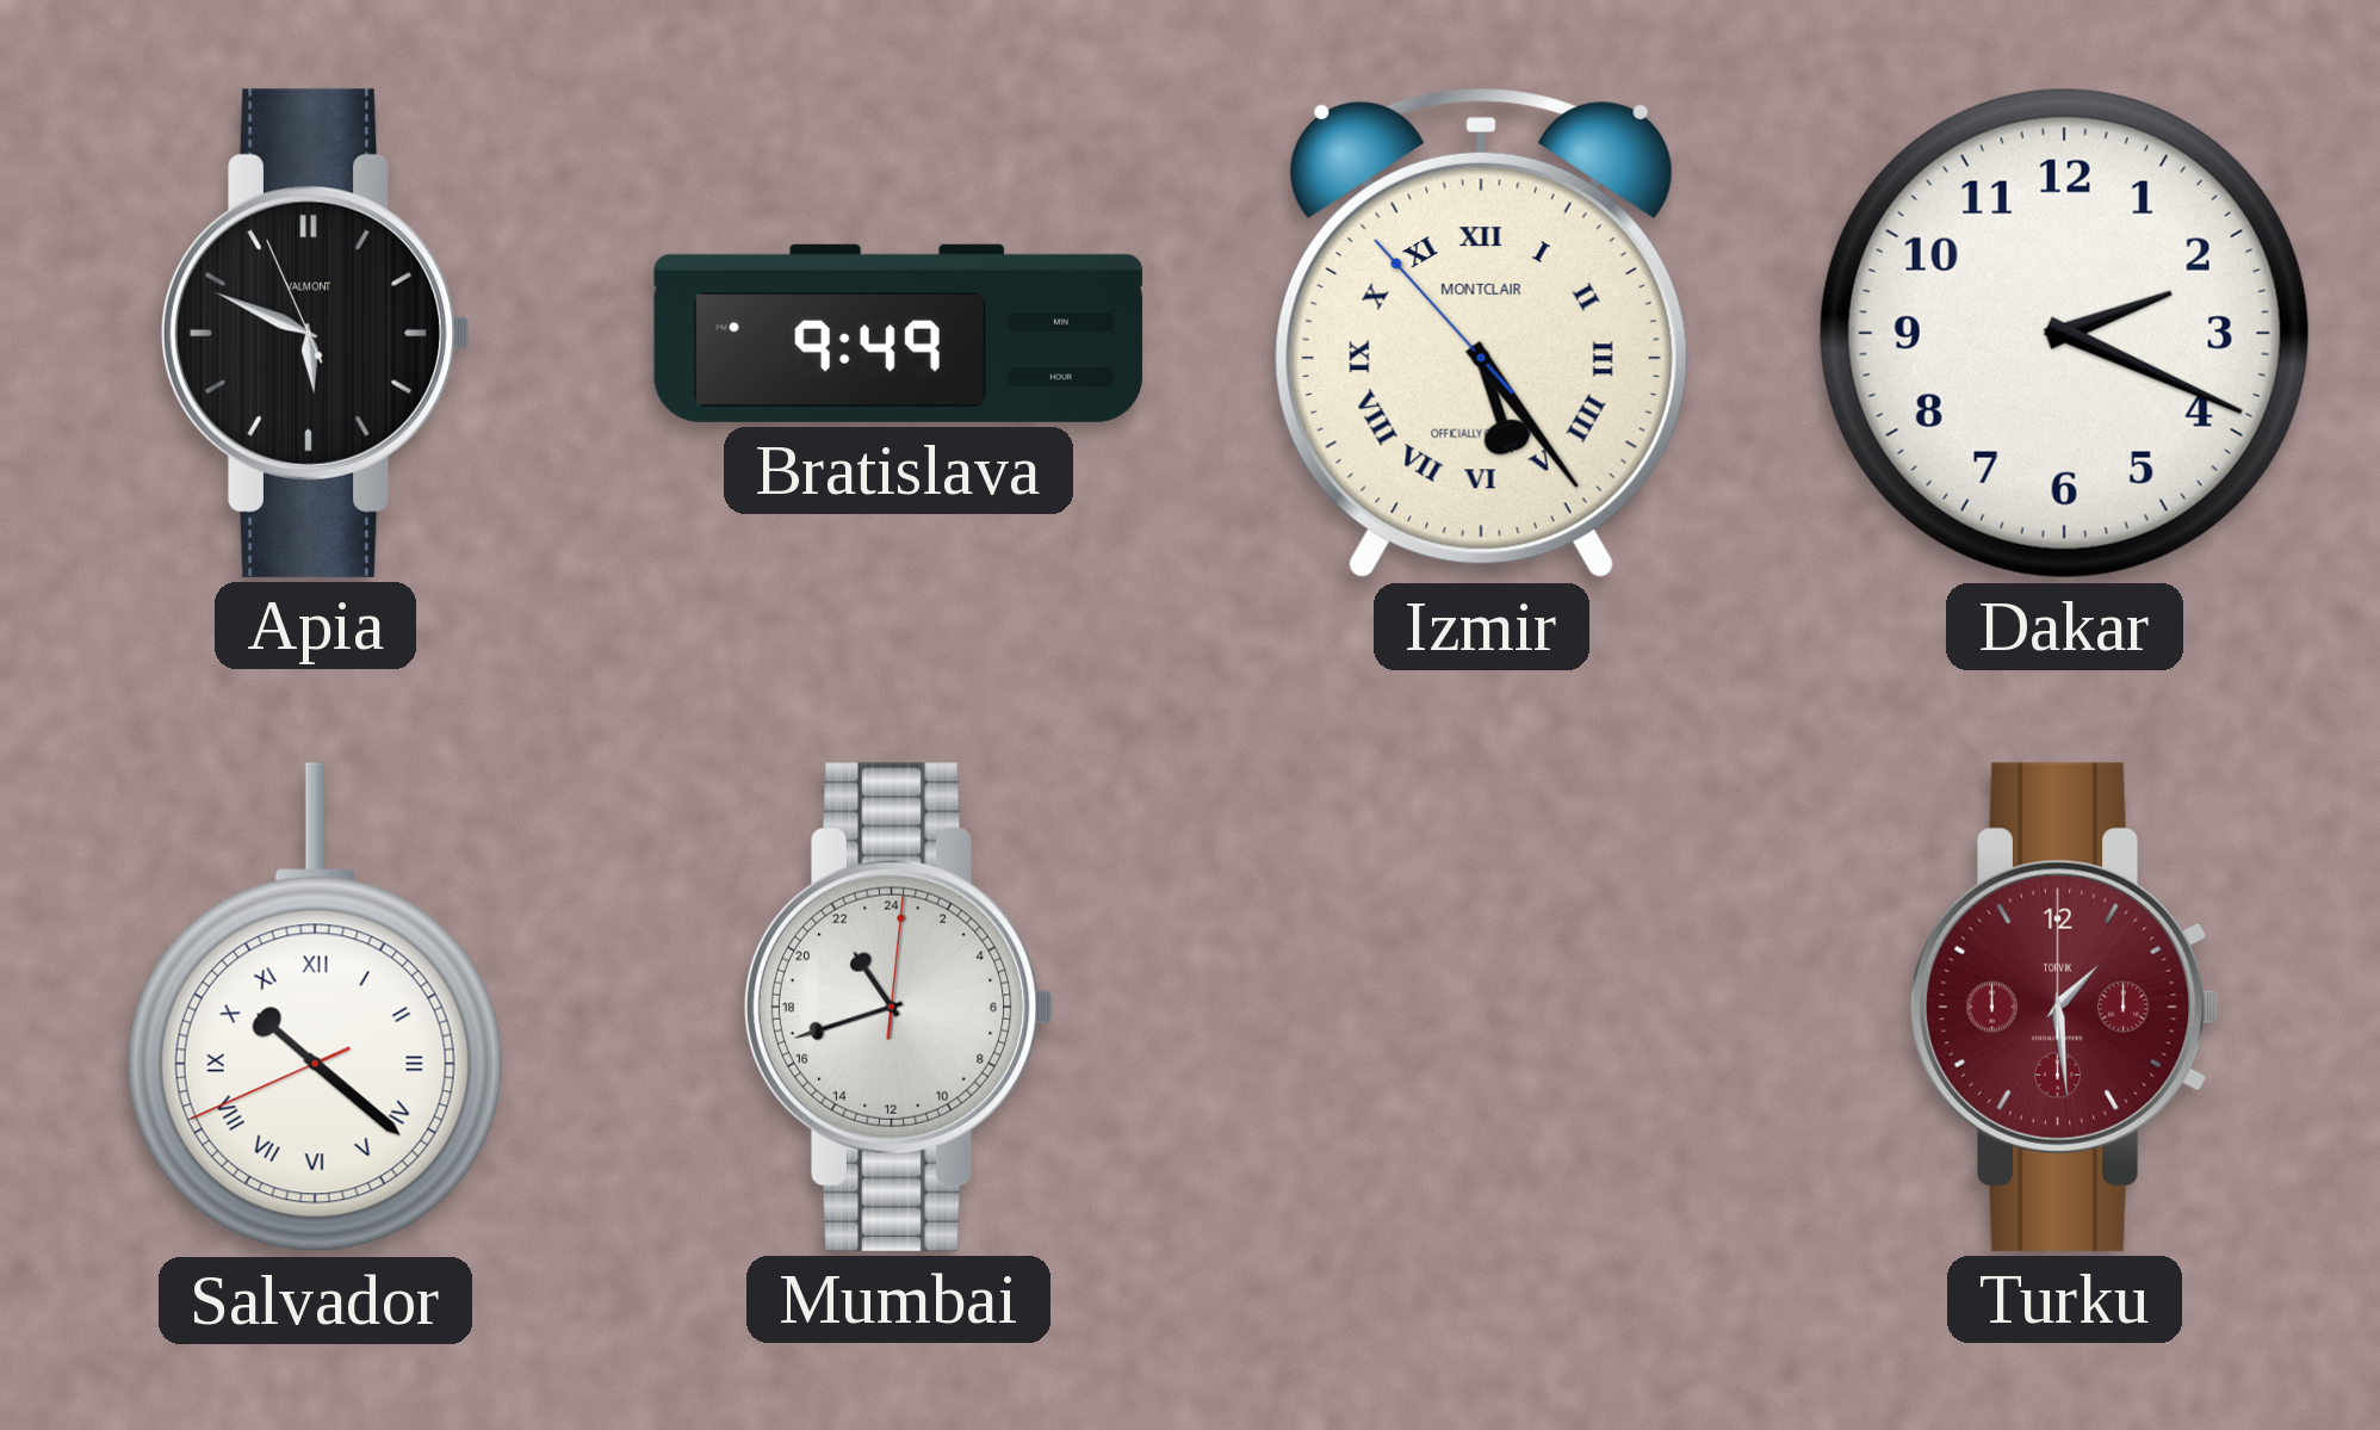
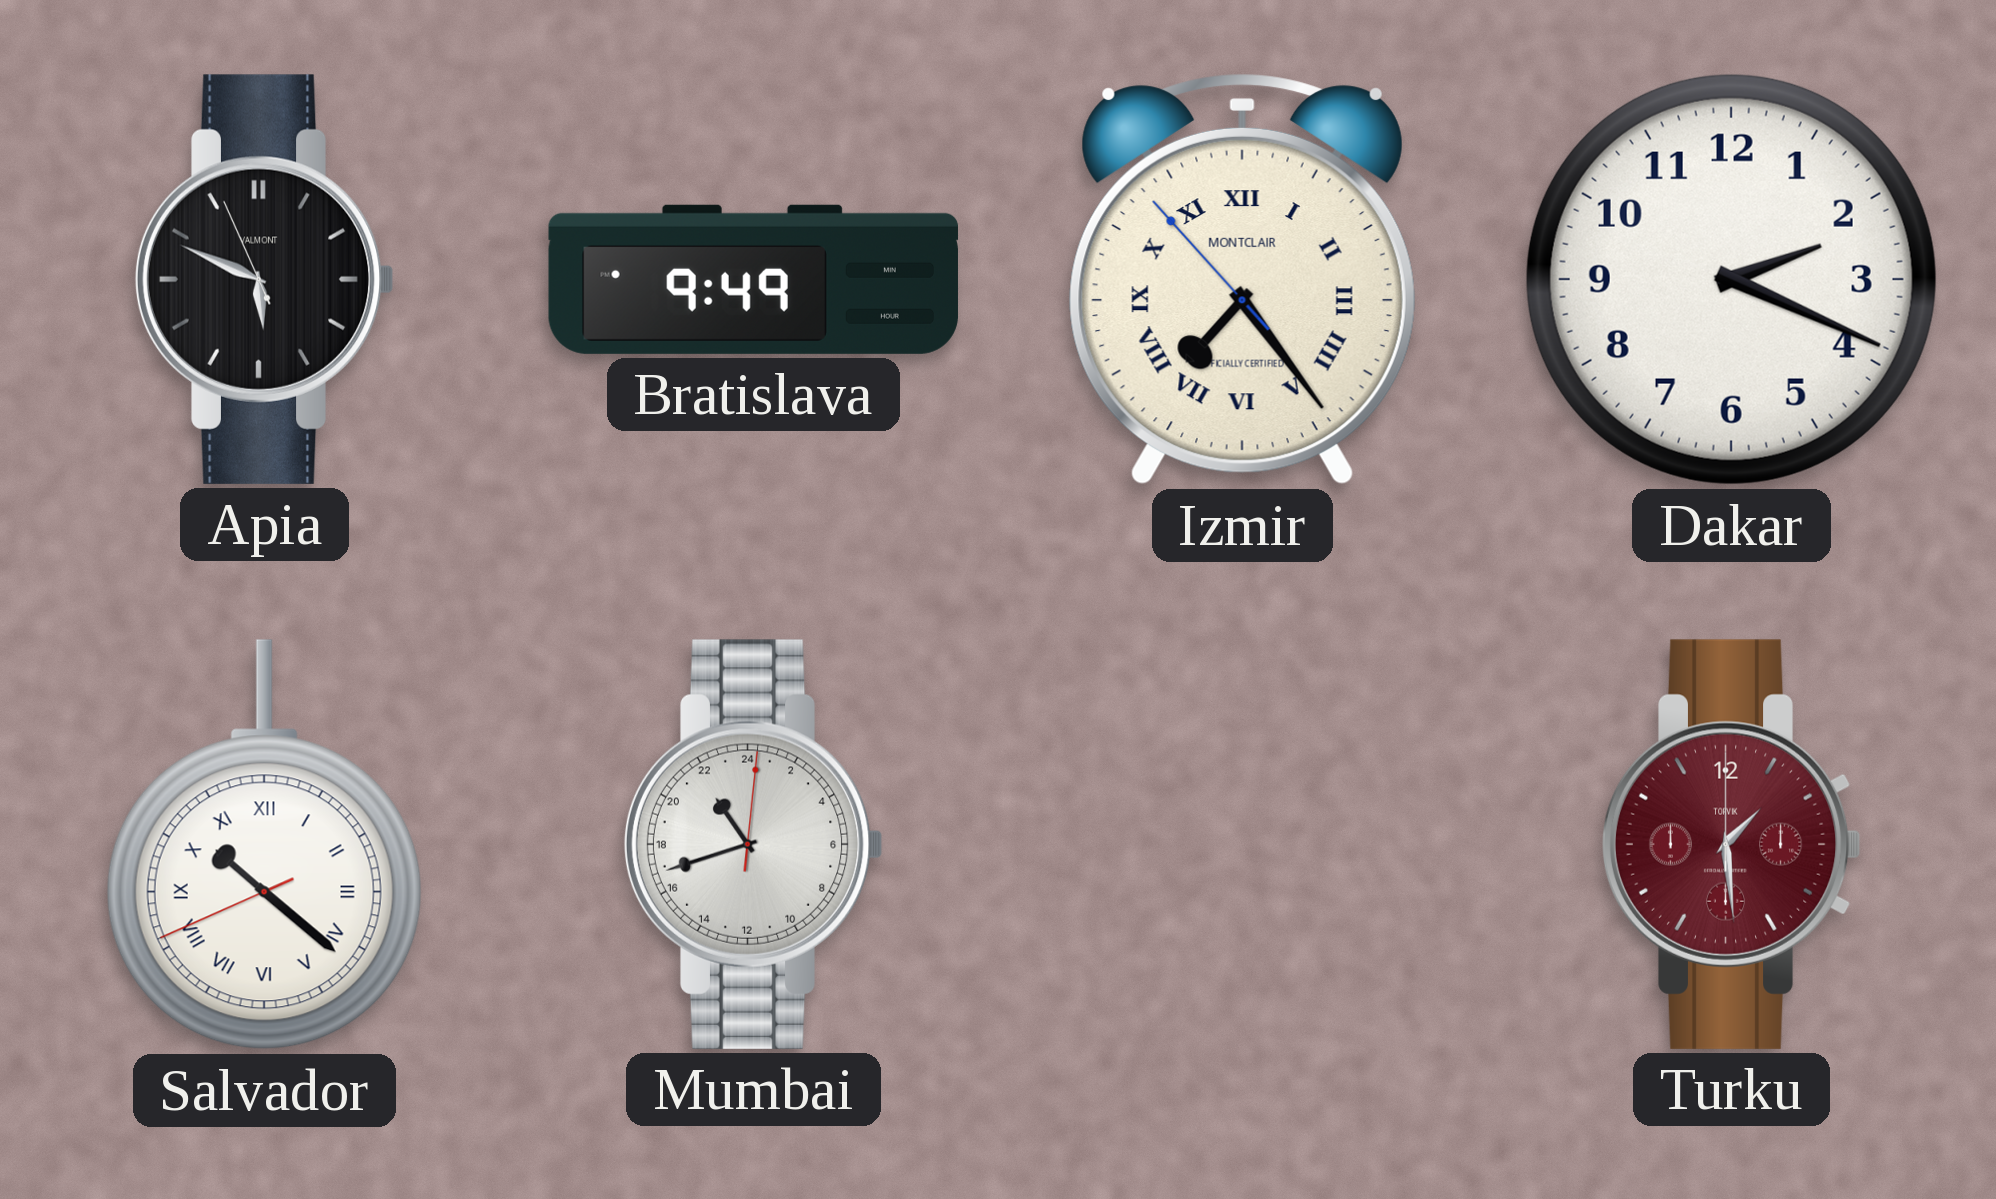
Izmir: 5:23 -> 7:23 (1242, 279)
